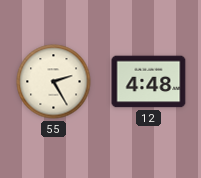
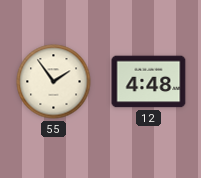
55: 2:25 -> 1:54 (54, 82)
